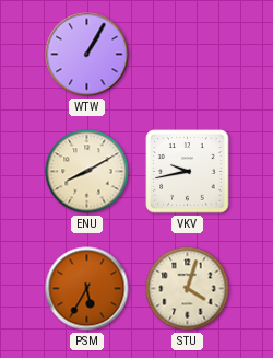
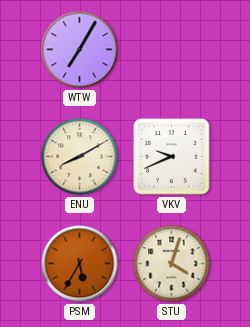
WTW: 1:05 -> 7:05 (80, 50)
VKV: 9:43 -> 9:41 (172, 157)
